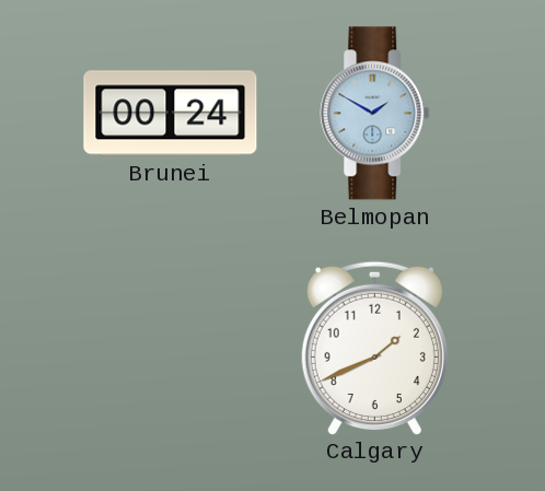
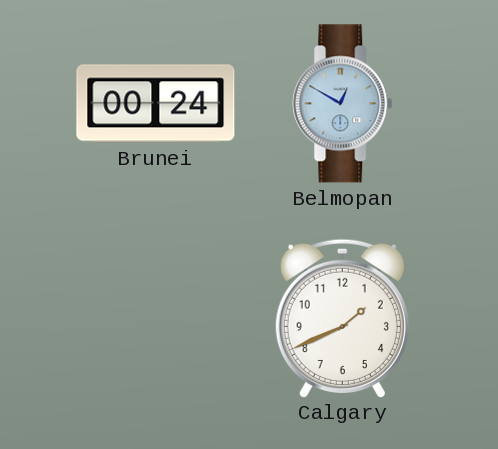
Belmopan: 1:50 -> 12:50 (343, 104)
